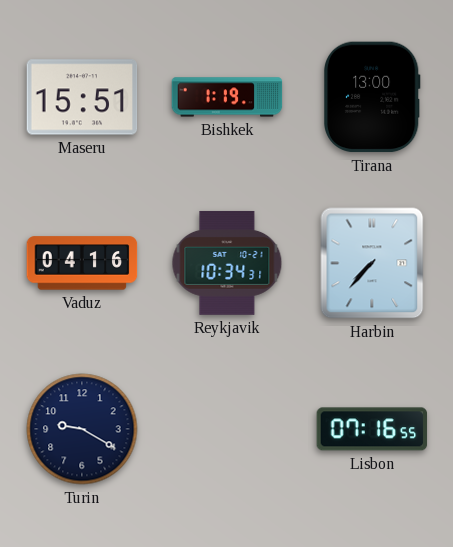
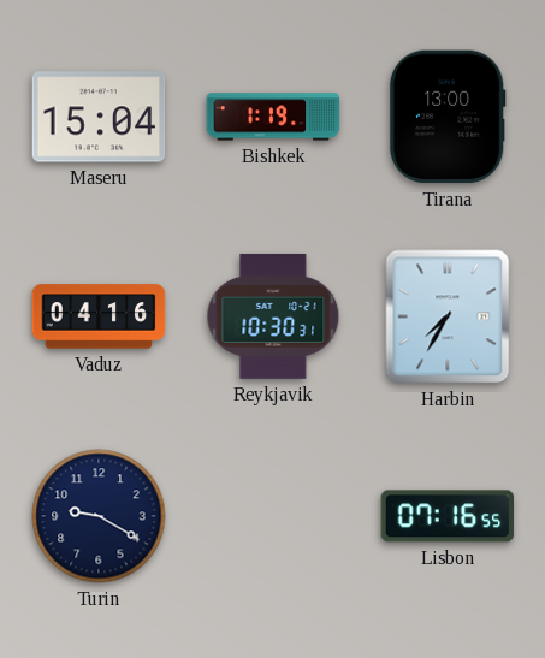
Maseru: 15:51 -> 15:04 (99, 117)
Reykjavik: 10:34 -> 10:30 (273, 316)
Harbin: 7:37 -> 7:35 (448, 316)
